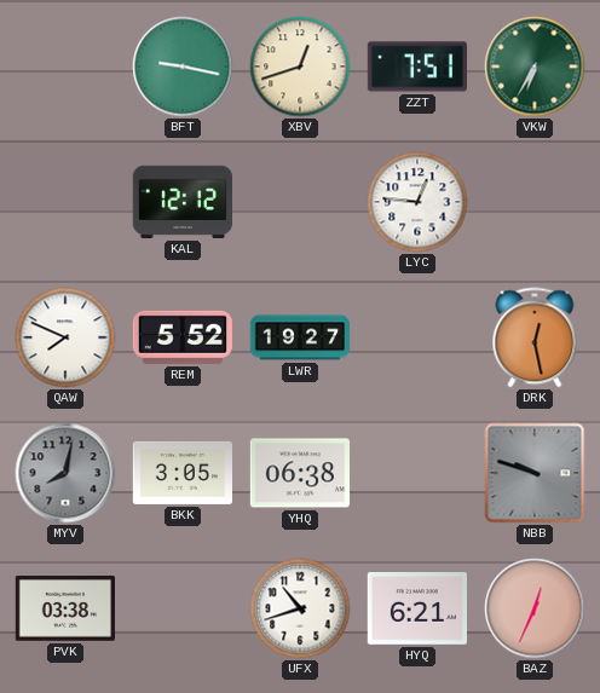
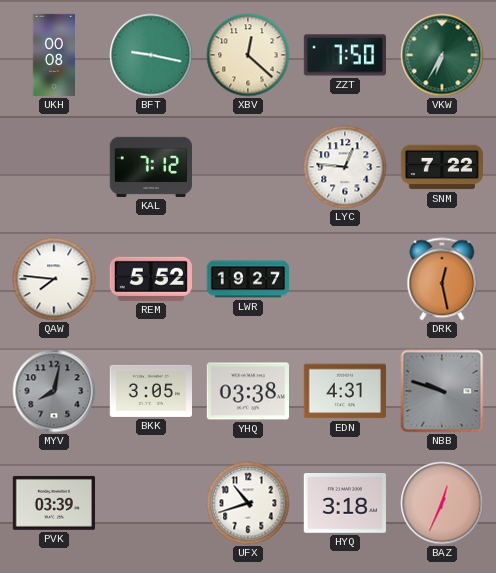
UKH: none -> 00:08 (53, 55)
XBV: 12:42 -> 12:22 (248, 55)
ZZT: 7:51 -> 7:50 (344, 55)
KAL: 12:12 -> 7:12 (150, 167)
SNM: none -> 7:22 (441, 167)
QAW: 7:49 -> 7:46 (54, 279)
YHQ: 06:38 -> 03:38 (247, 391)
EDN: none -> 4:31 (344, 391)
PVK: 03:38 -> 03:39 (53, 503)
HYQ: 6:21 -> 3:18 (344, 504)
